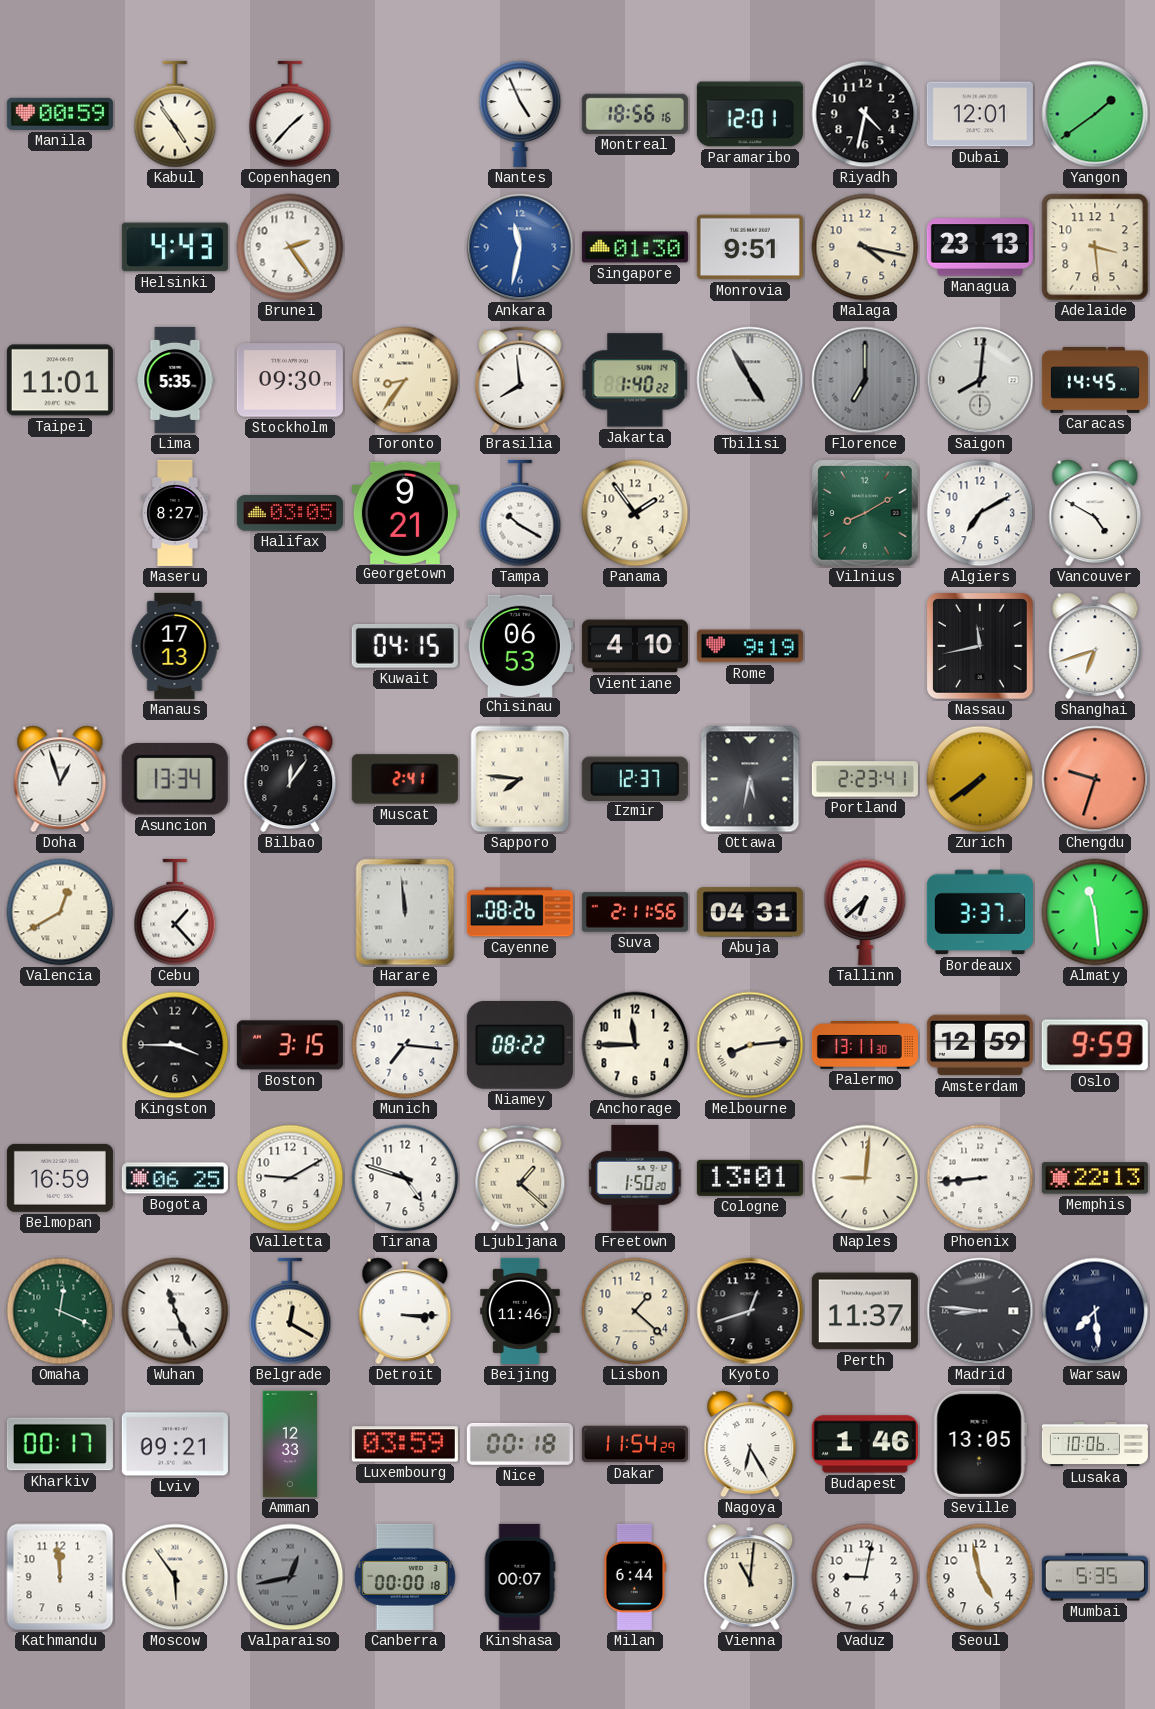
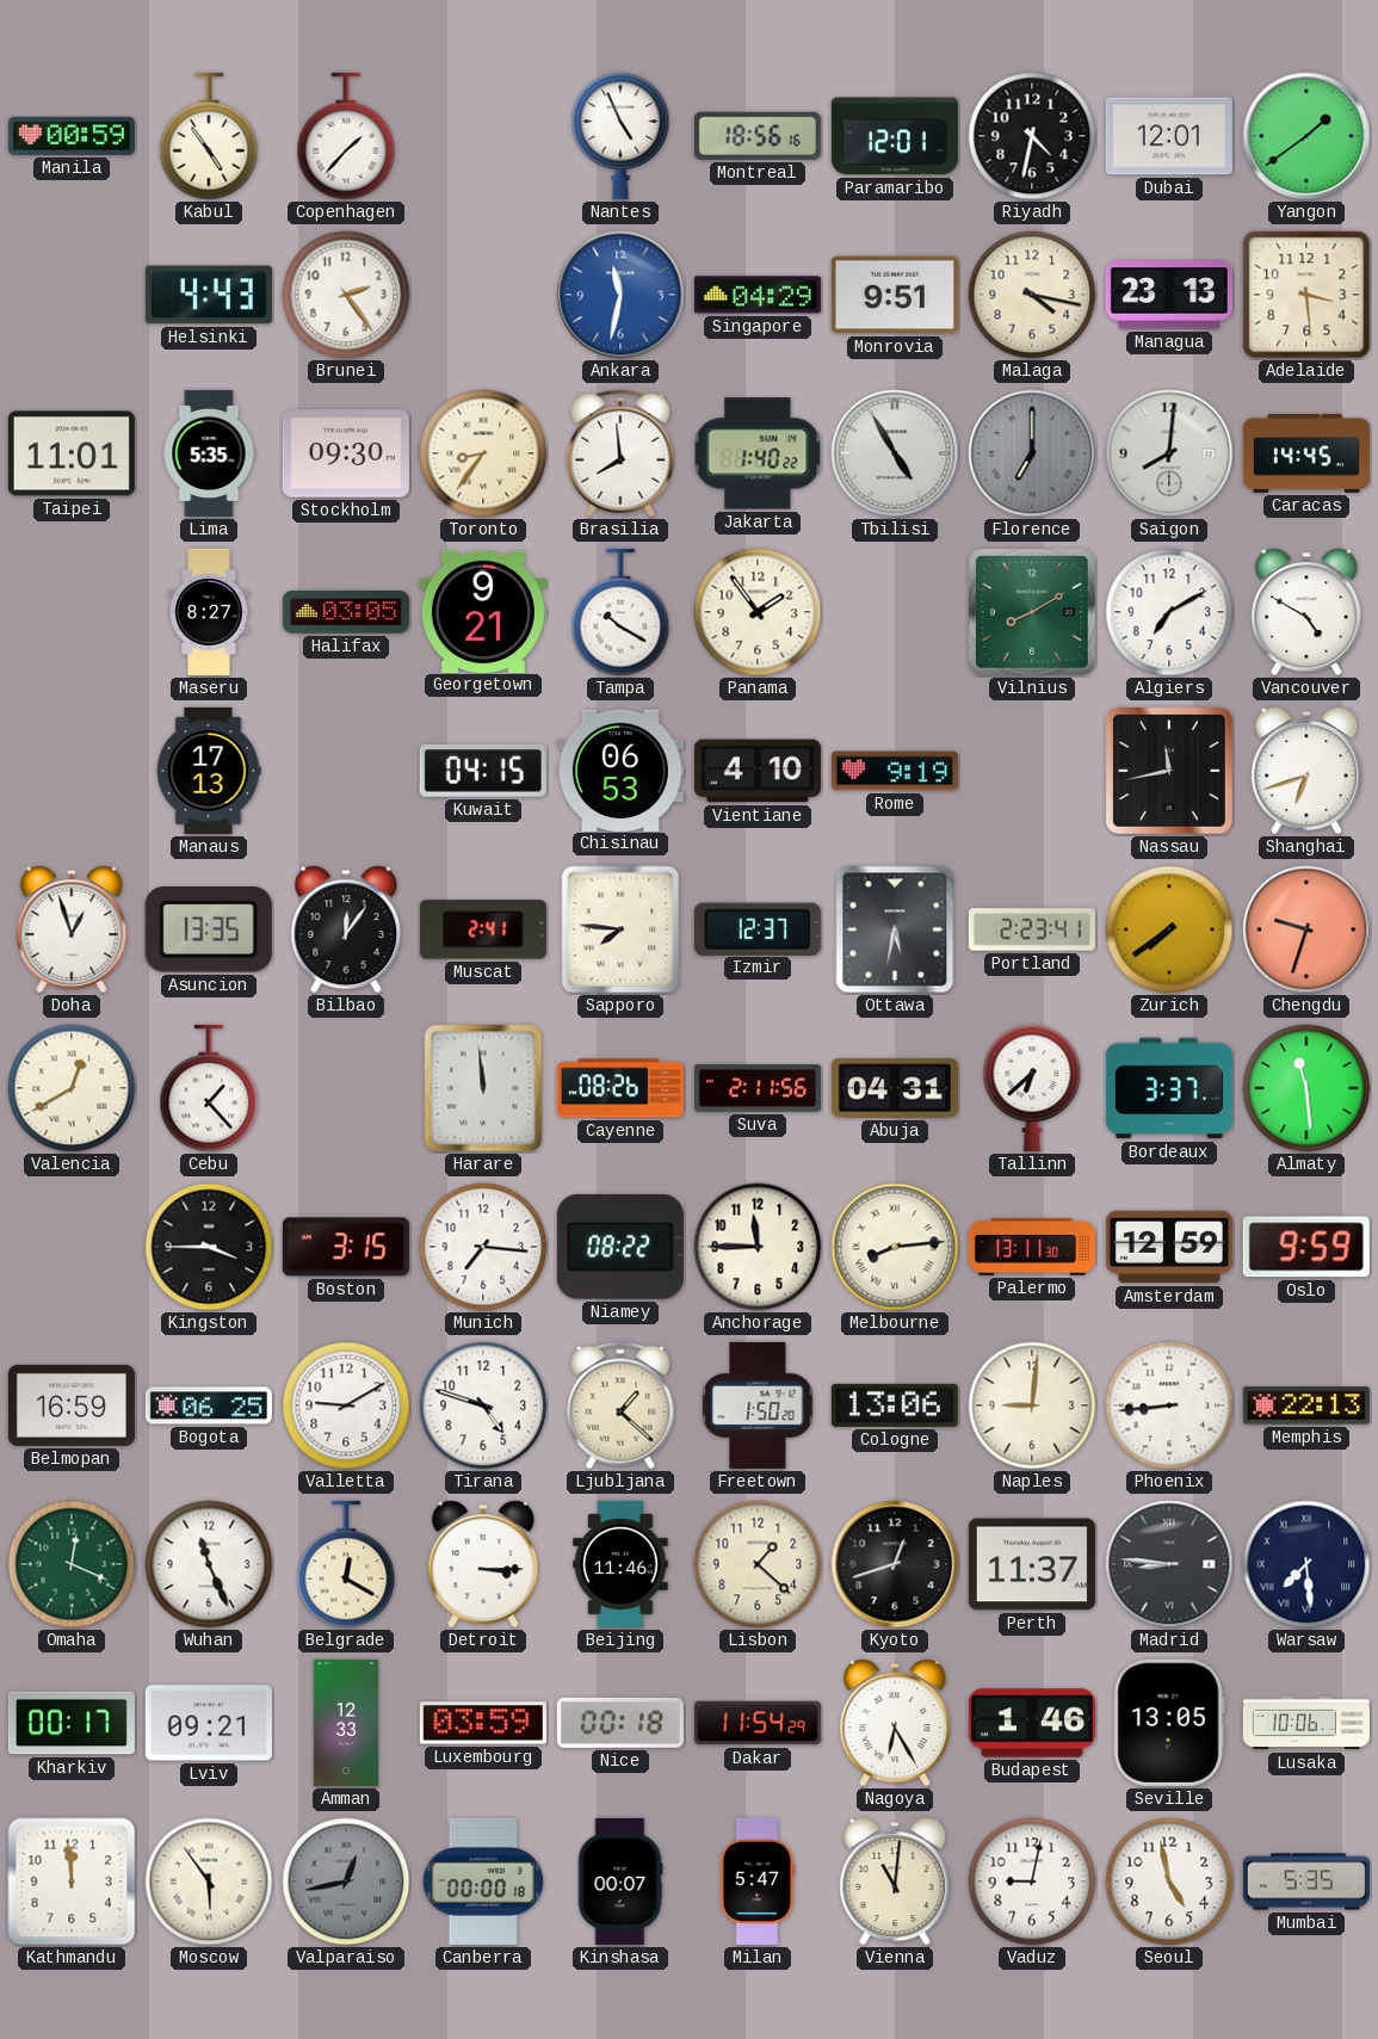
Singapore: 01:30 -> 04:29 (758, 295)
Asuncion: 13:34 -> 13:35 (209, 931)
Cologne: 13:01 -> 13:06 (895, 1405)
Milan: 6:44 -> 5:47 (758, 1882)
